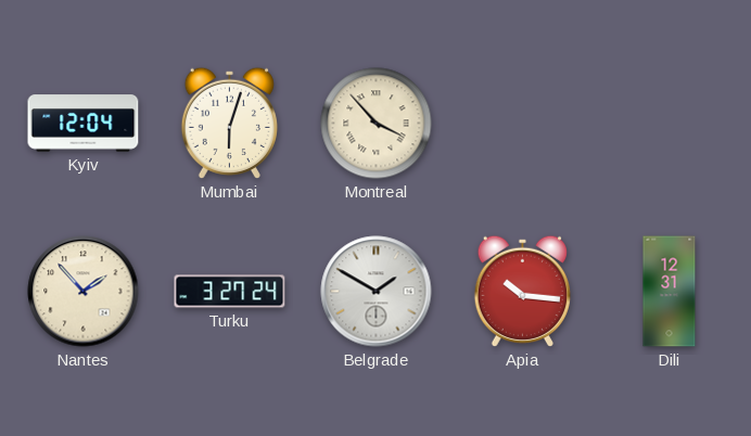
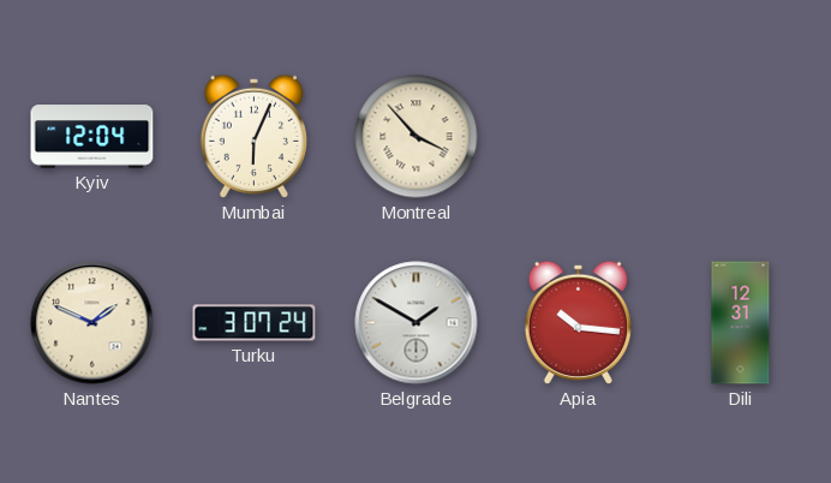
Mumbai: 6:03 -> 6:04 (253, 136)
Nantes: 1:53 -> 1:49 (92, 323)
Turku: 3:27 -> 3:07 (255, 323)
